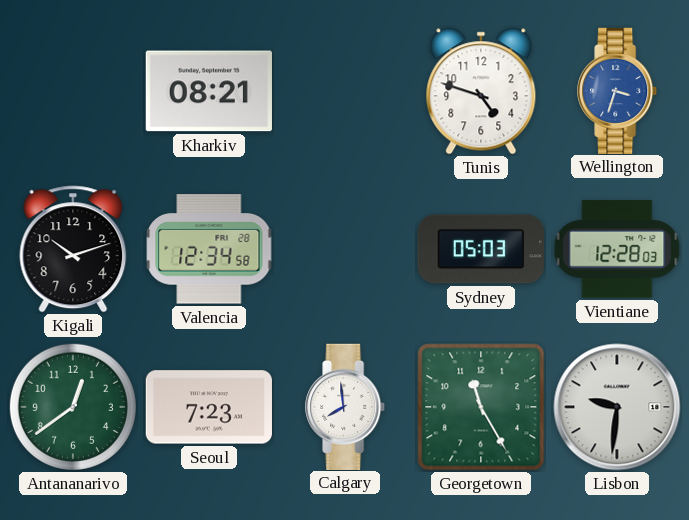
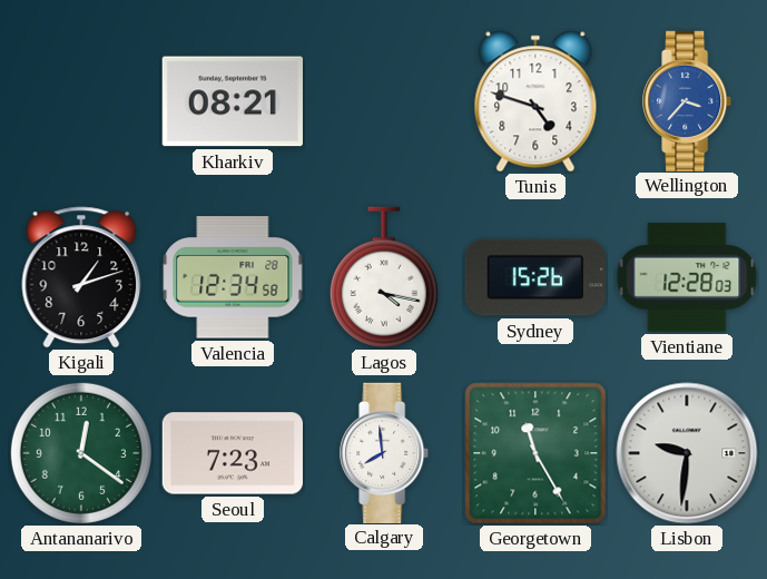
Wellington: 3:33 -> 3:37 (688, 100)
Kigali: 10:12 -> 1:12 (81, 277)
Lagos: none -> 4:17 (384, 277)
Sydney: 05:03 -> 15:26 (535, 277)
Antananarivo: 12:39 -> 12:21 (81, 453)
